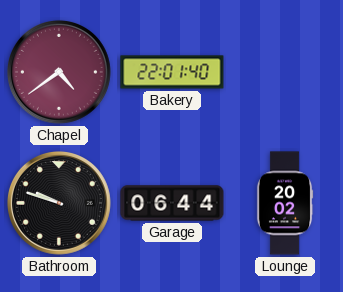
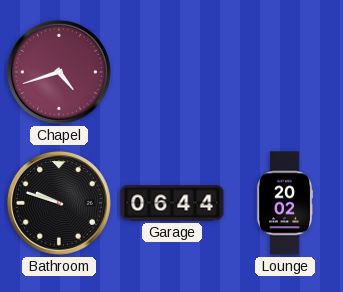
Chapel: 4:39 -> 4:42 (59, 72)
Bakery: 22:01 -> none (172, 72)
